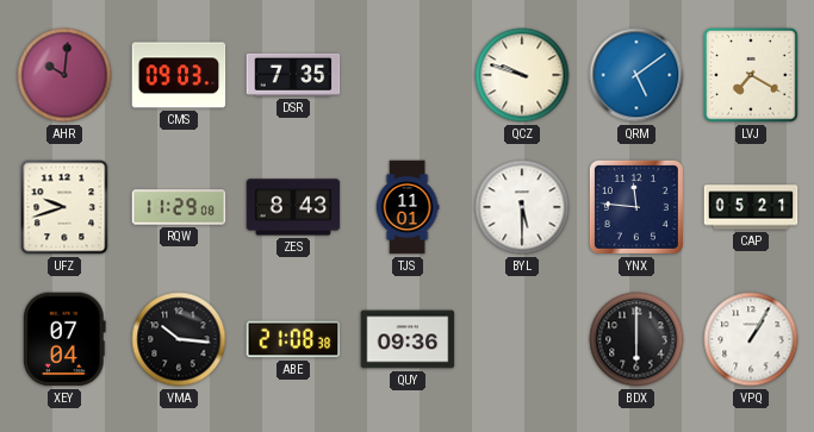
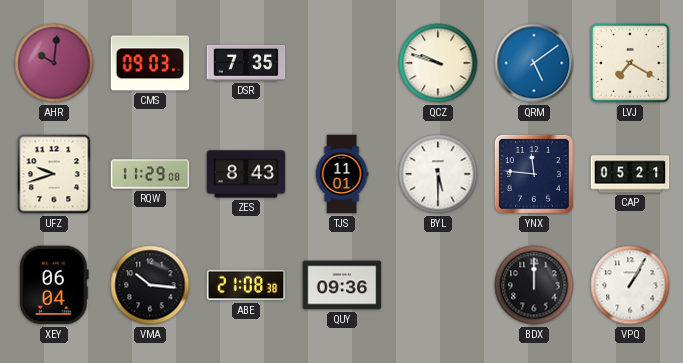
XEY: 07:04 -> 06:04 (54, 285)
BDX: 6:00 -> 12:00 (534, 285)
